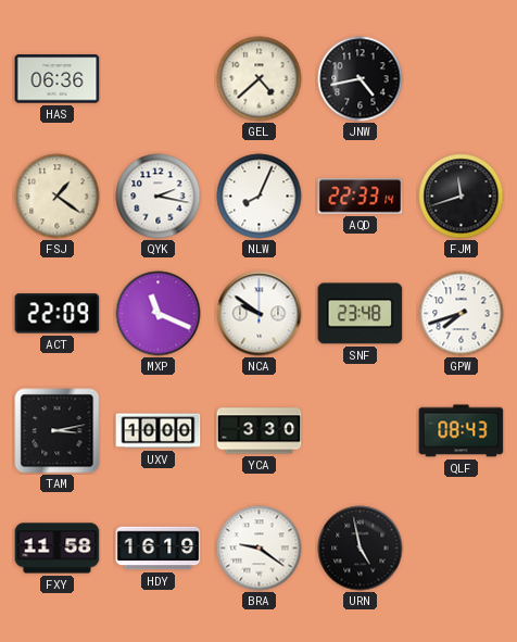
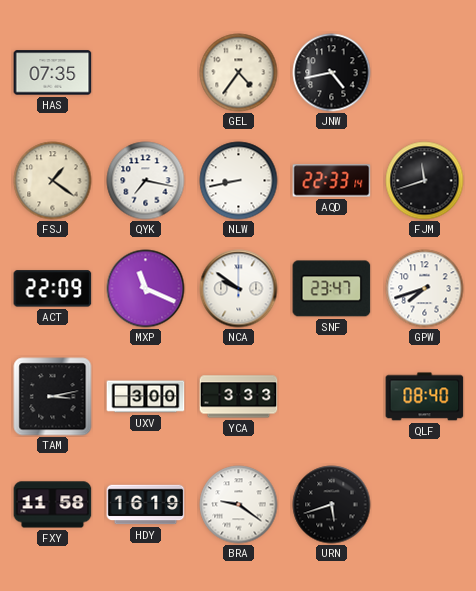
HAS: 06:36 -> 07:35 (53, 73)
GEL: 4:38 -> 4:36 (239, 73)
QYK: 2:17 -> 7:17 (146, 181)
NLW: 8:04 -> 8:43 (239, 181)
SNF: 23:48 -> 23:47 (332, 289)
UXV: 10:00 -> 3:00 (146, 397)
YCA: 3:30 -> 3:33 (239, 397)
QLF: 08:43 -> 08:40 (425, 397)
URN: 4:58 -> 5:42 (332, 505)
